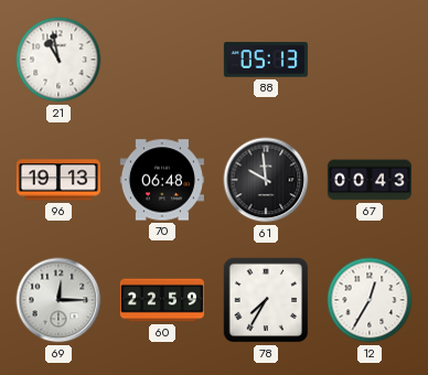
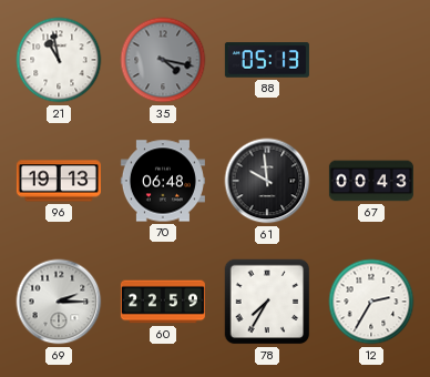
35: none -> 4:17 (163, 60)
69: 12:15 -> 2:15 (59, 302)
12: 12:35 -> 2:35 (371, 302)
